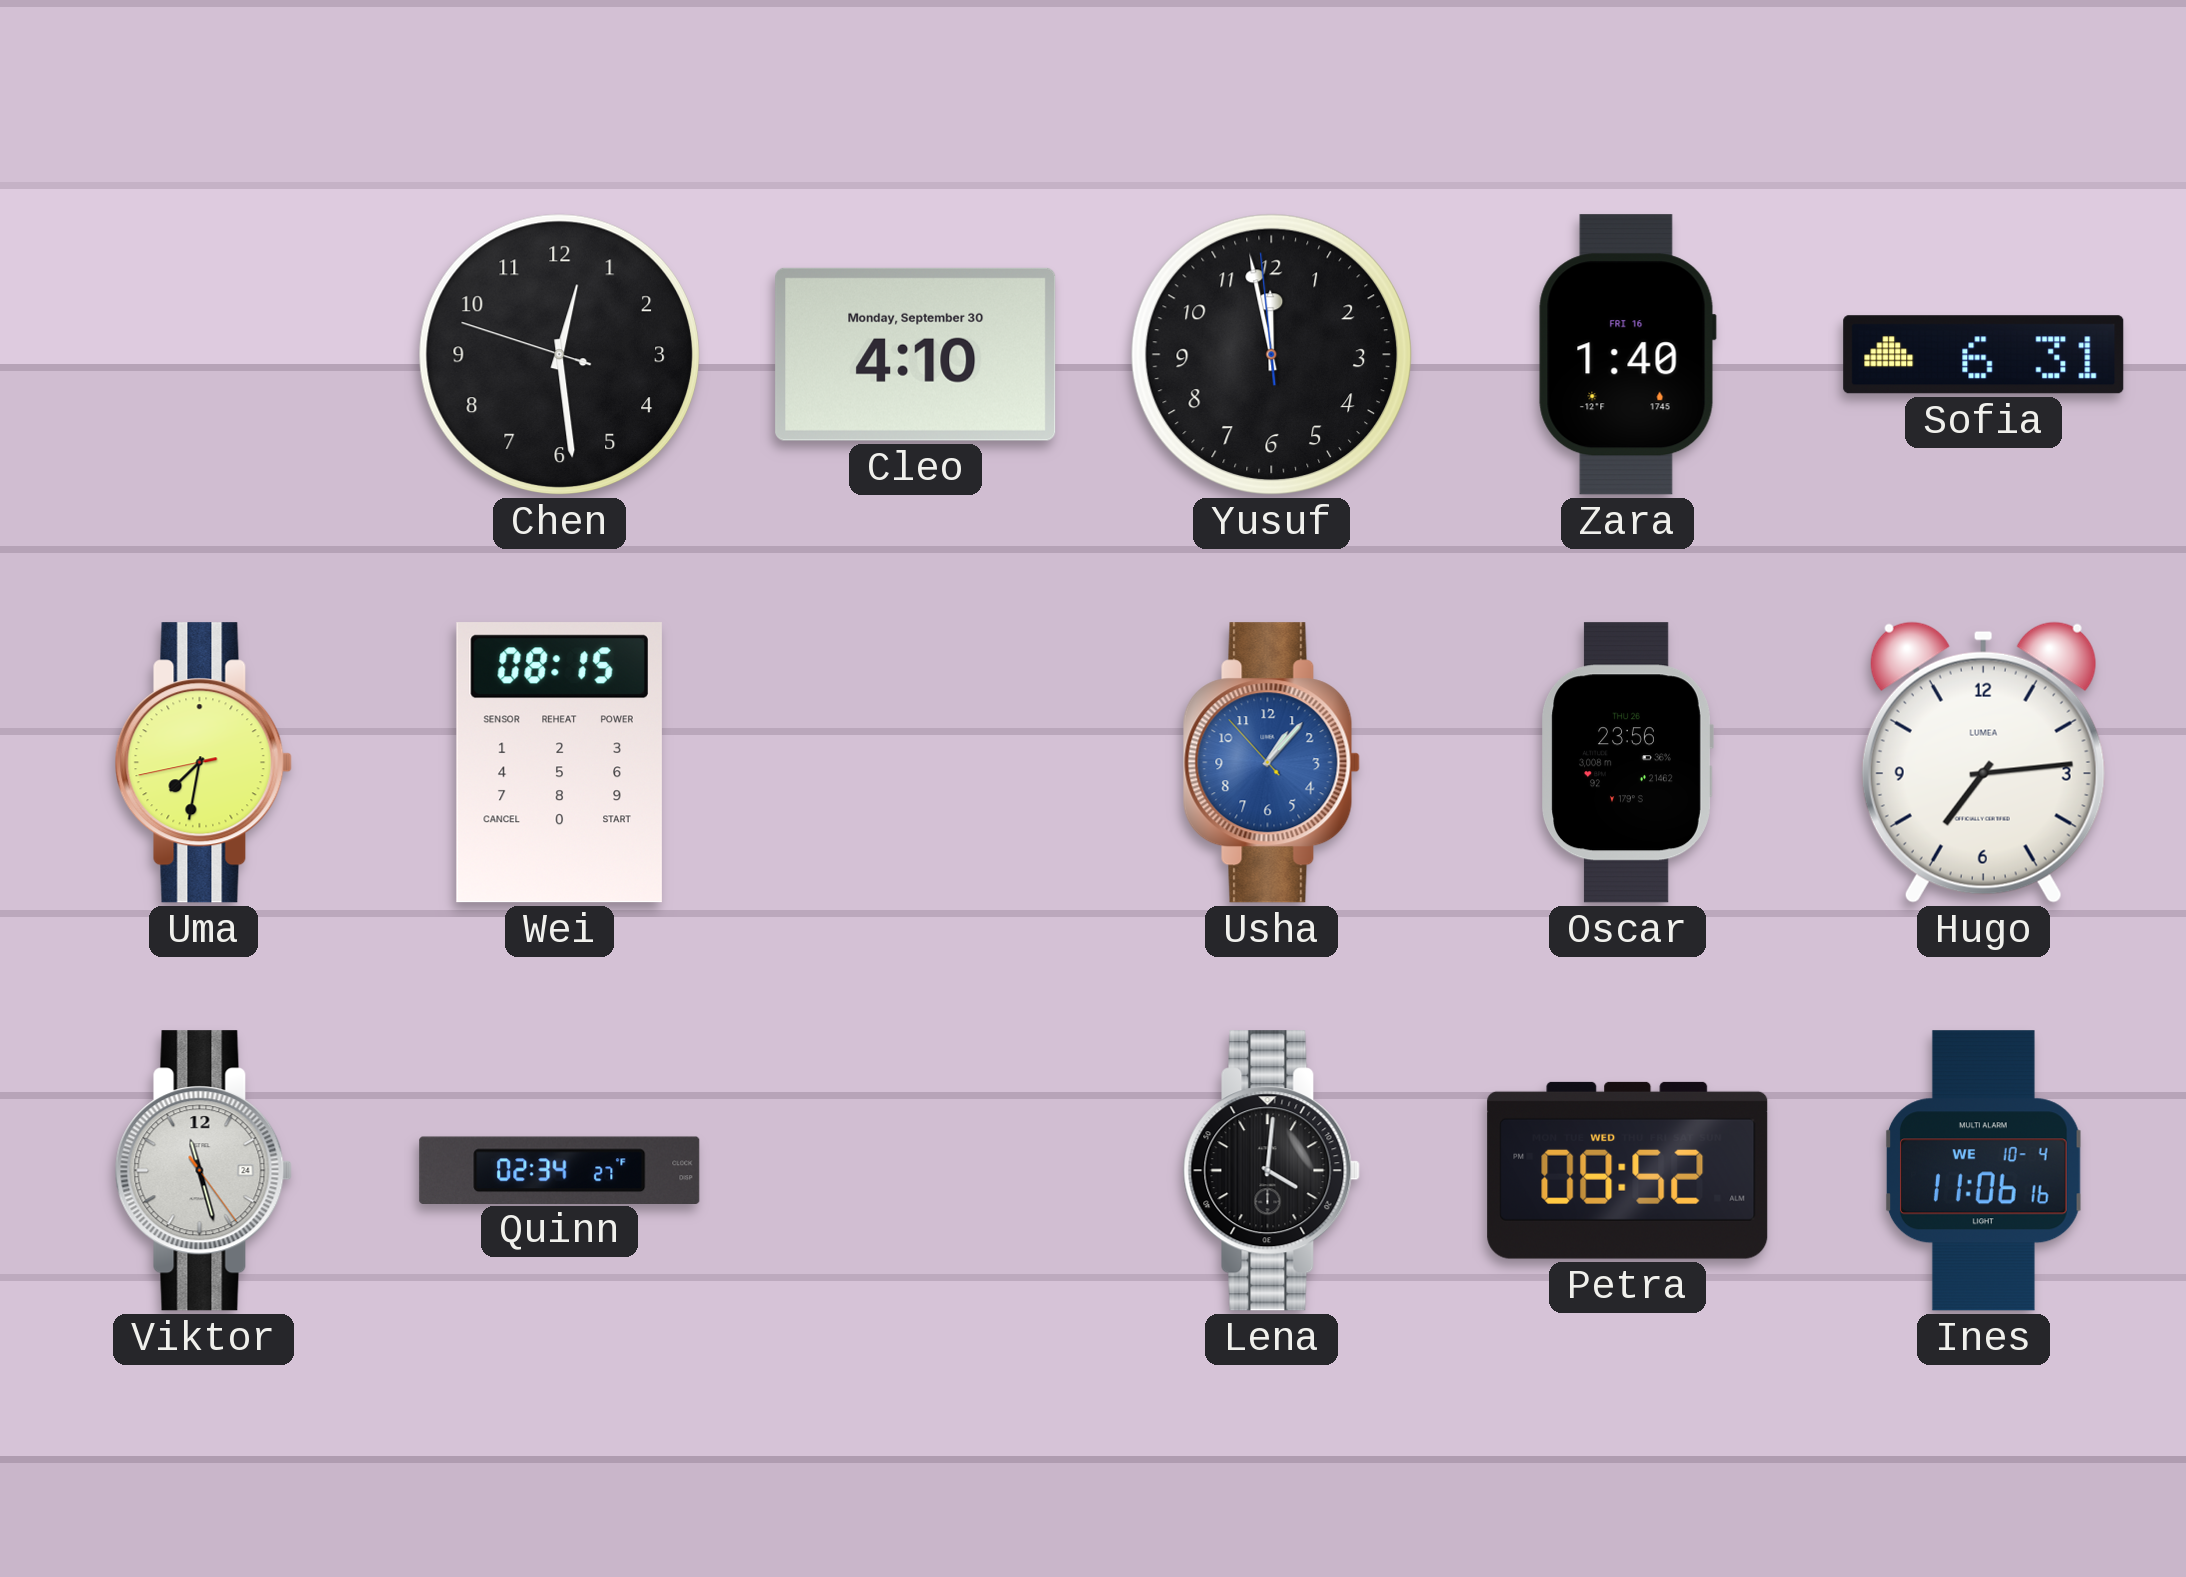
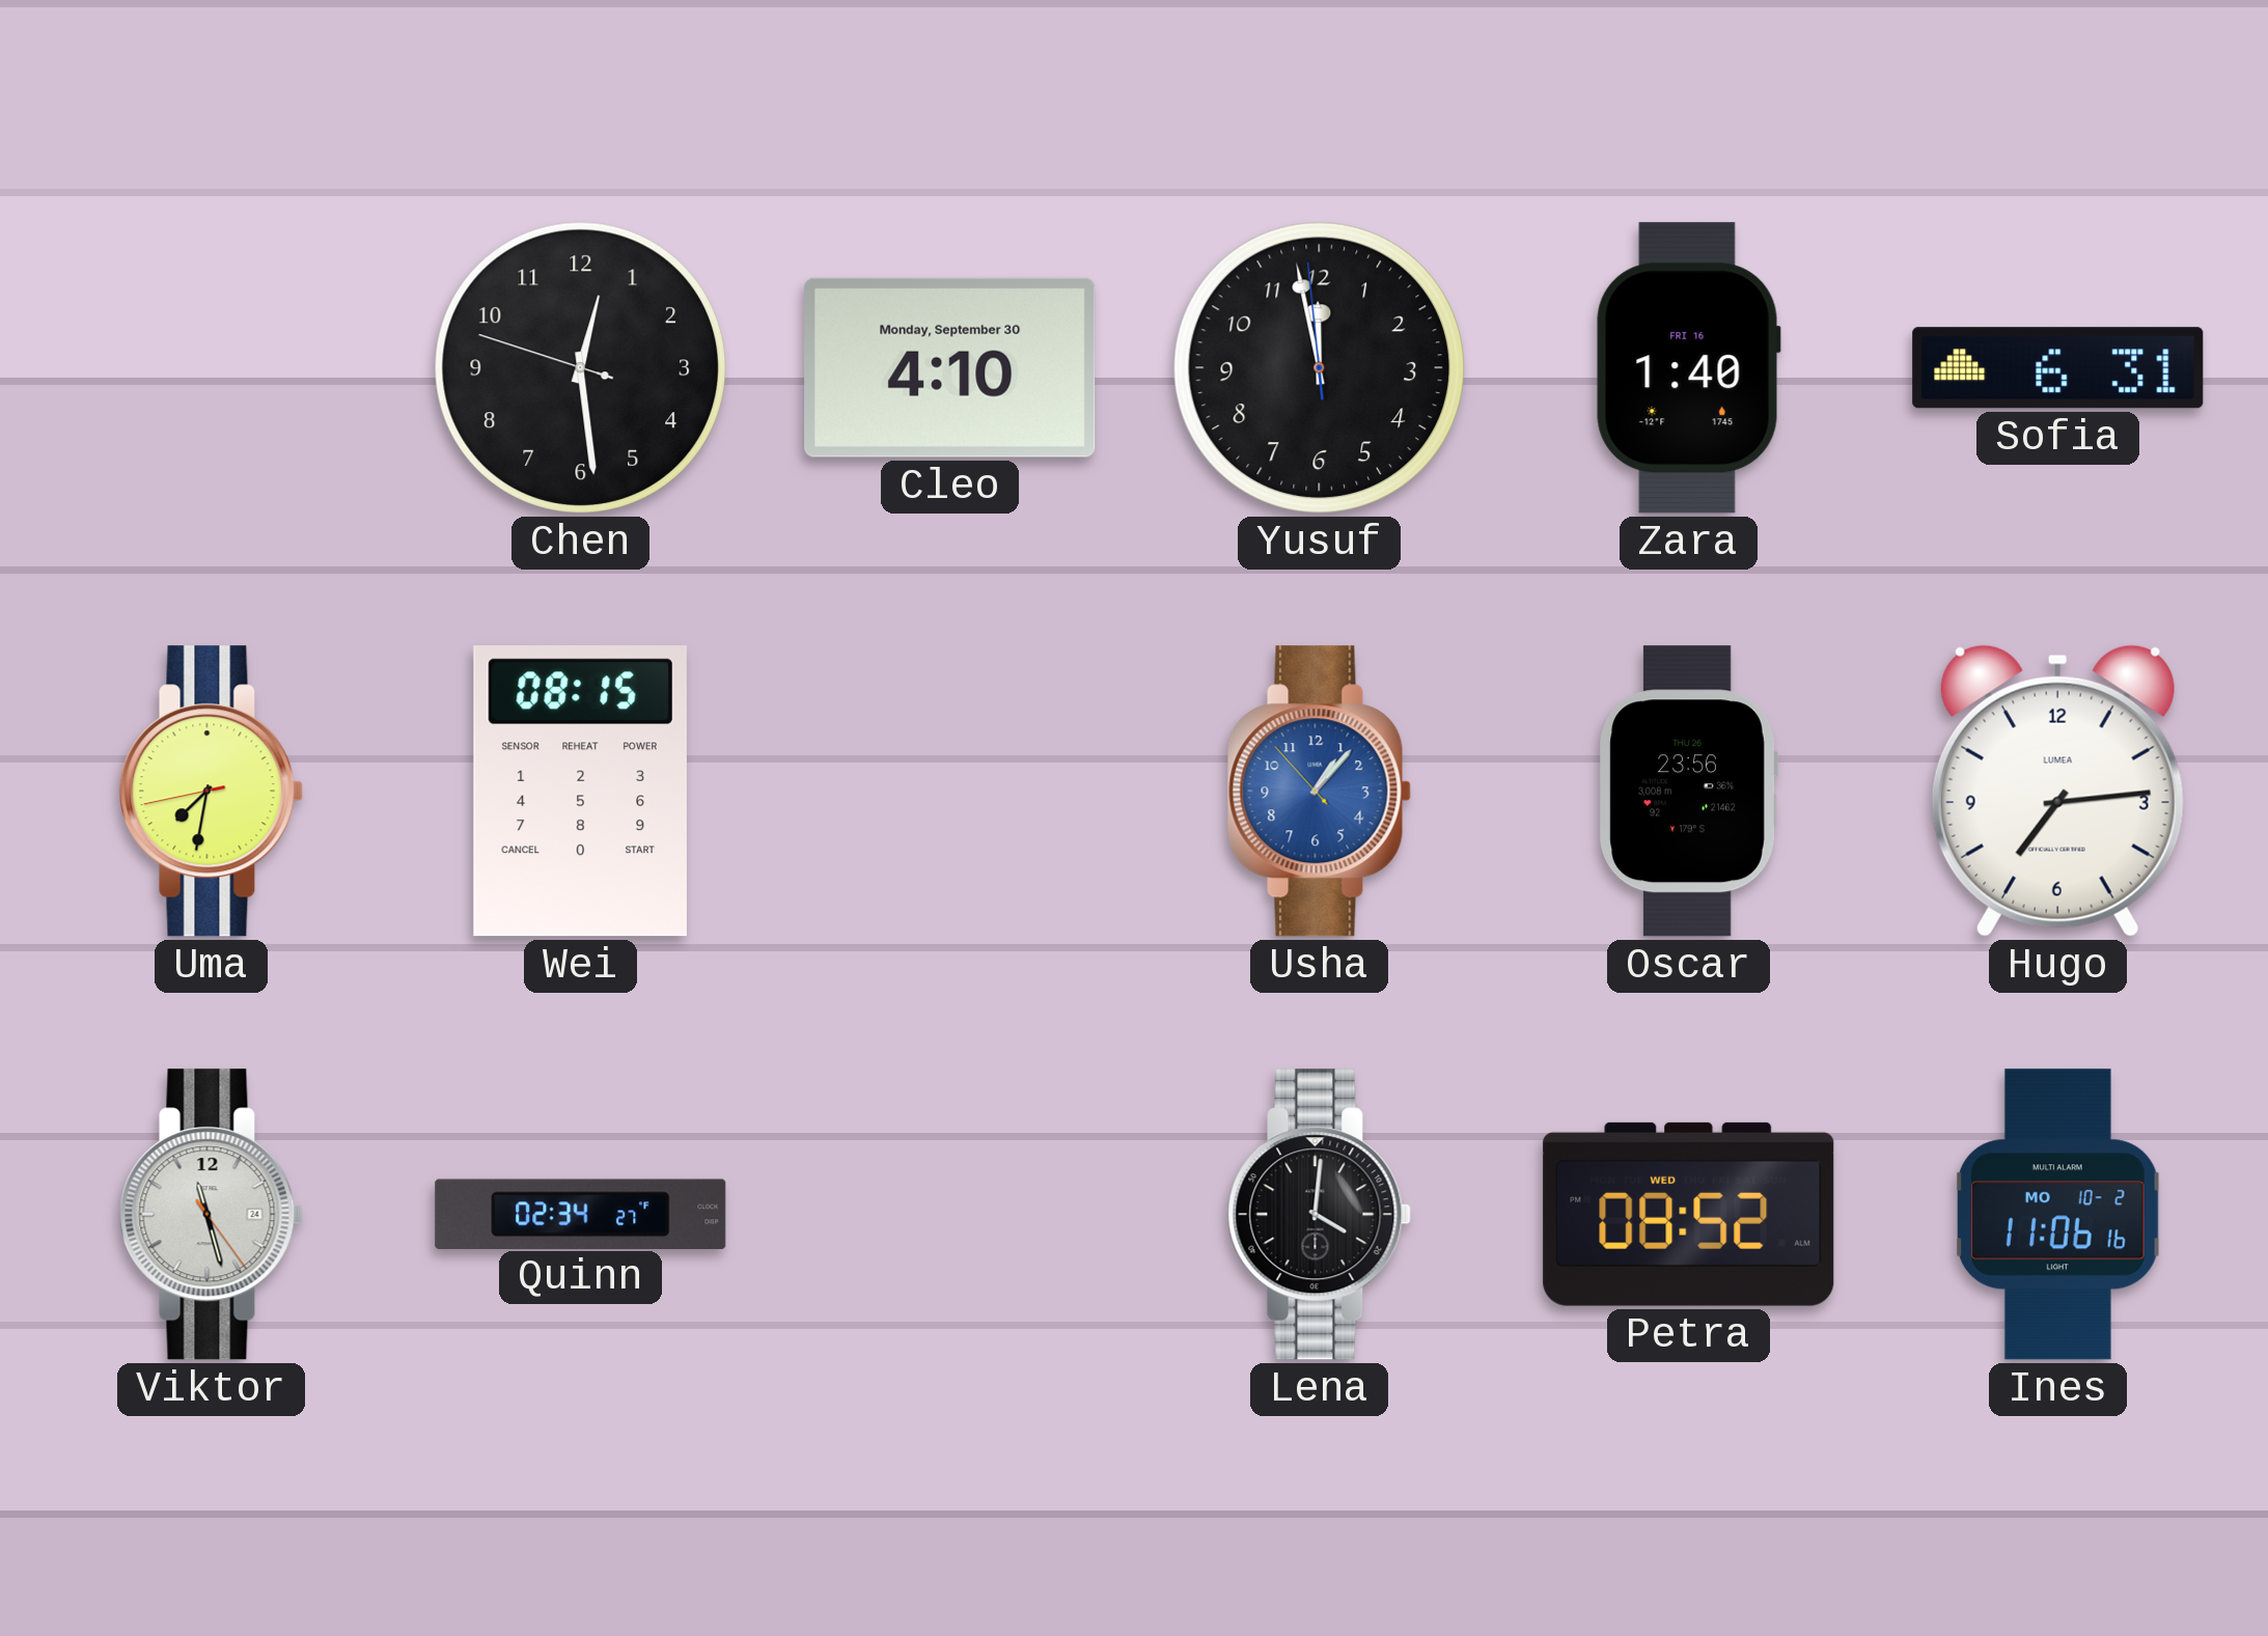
Ines date: WE 10-4 -> MO 10-2 (2057, 1215)
